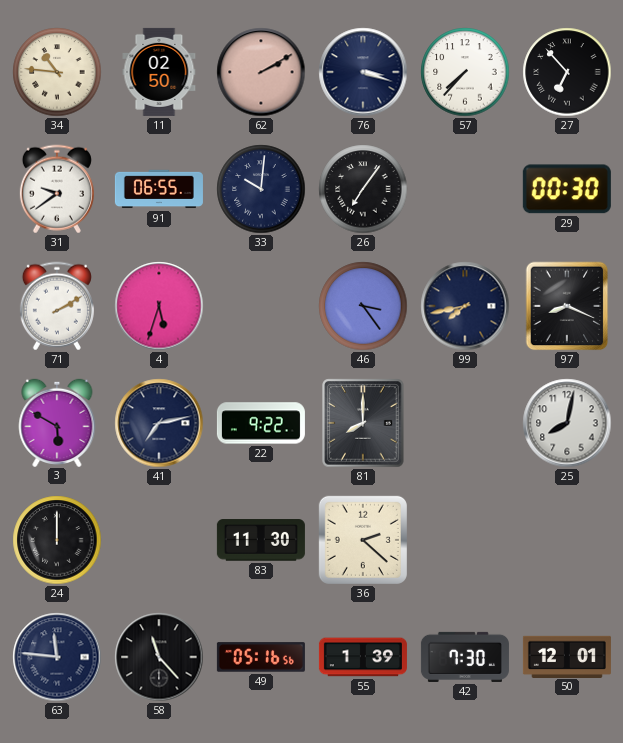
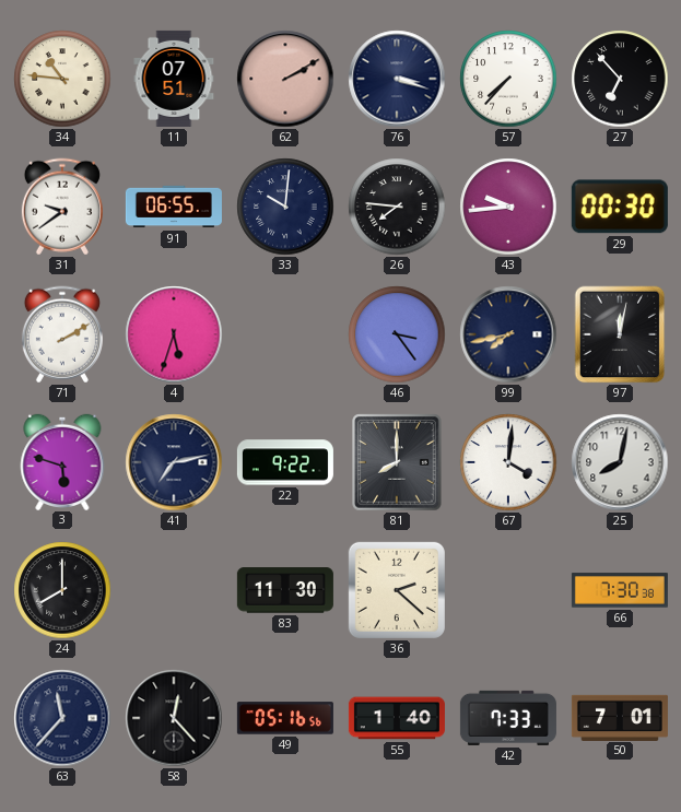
11: 02:50 -> 07:51 (174, 79)
26: 7:06 -> 7:46 (397, 207)
43: none -> 9:44 (508, 207)
97: 8:19 -> 12:02 (620, 334)
3: 5:50 -> 5:48 (62, 461)
67: none -> 4:01 (508, 462)
24: 12:00 -> 8:00 (62, 590)
66: none -> 7:30 (620, 590)
63: 11:46 -> 11:37 (62, 718)
58: 11:23 -> 12:23 (174, 718)
55: 1:39 -> 1:40 (397, 718)
42: 7:30 -> 7:33 (508, 718)
50: 12:01 -> 7:01 (620, 717)
